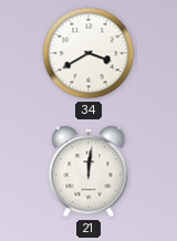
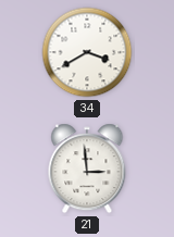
21: 12:01 -> 2:59 (87, 169)
